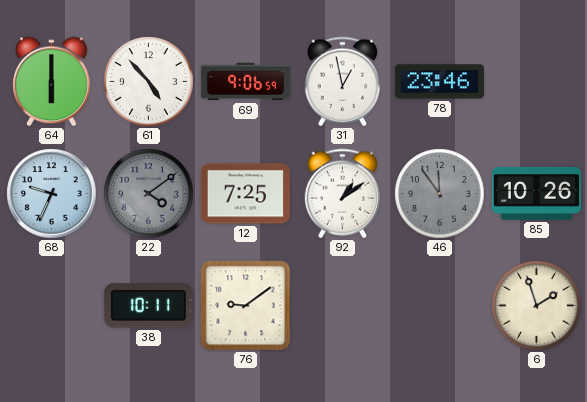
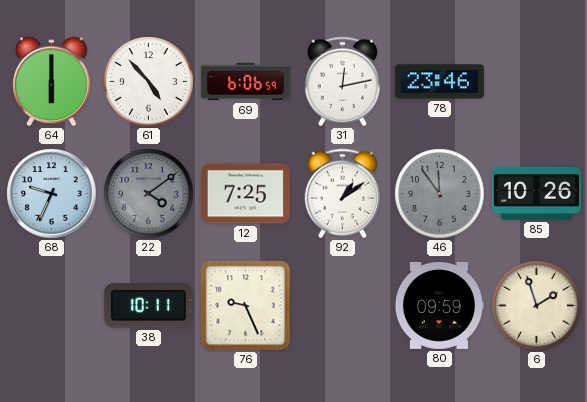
69: 9:06 -> 6:06 (245, 82)
31: 12:58 -> 12:13 (343, 82)
76: 9:09 -> 9:26 (246, 306)
80: none -> 09:59 (439, 305)
